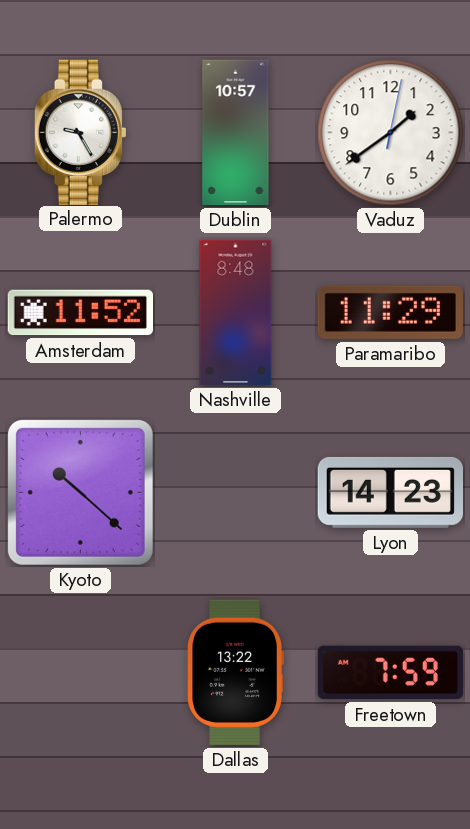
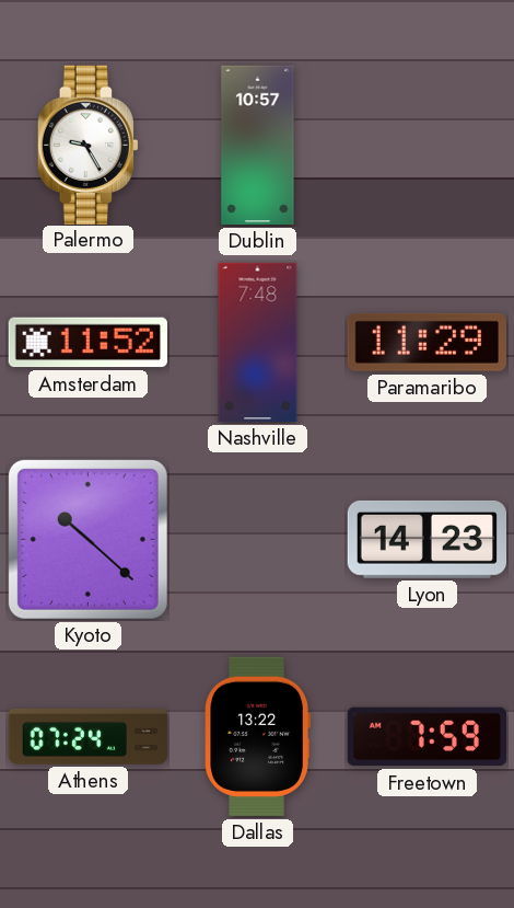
Vaduz: 1:39 -> none (391, 133)
Nashville: 8:48 -> 7:48 (258, 343)
Athens: none -> 07:24 (87, 736)
